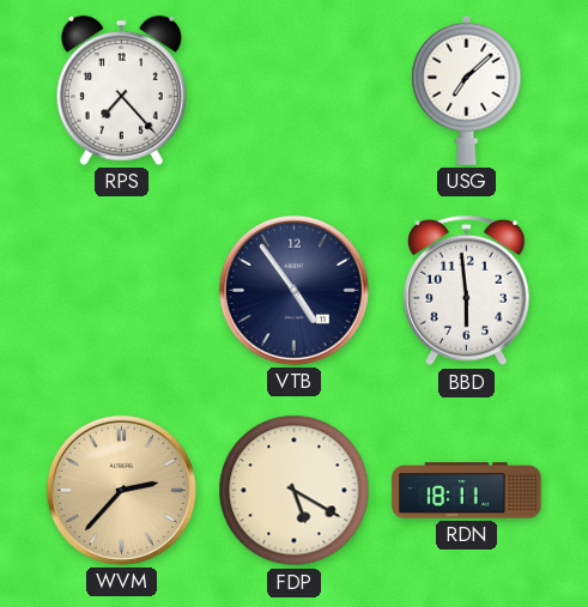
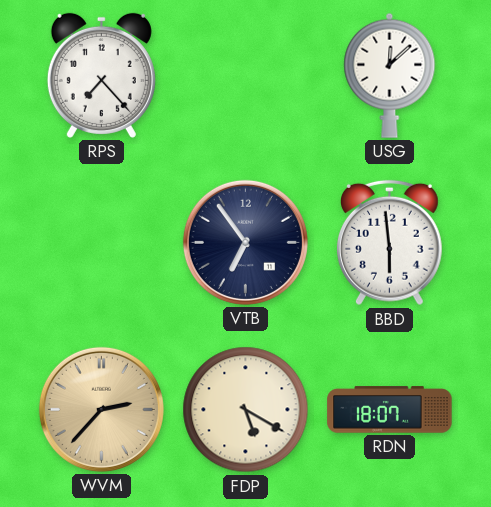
USG: 7:08 -> 12:08 (390, 75)
VTB: 4:54 -> 6:54 (245, 242)
RDN: 18:11 -> 18:07 (390, 410)
